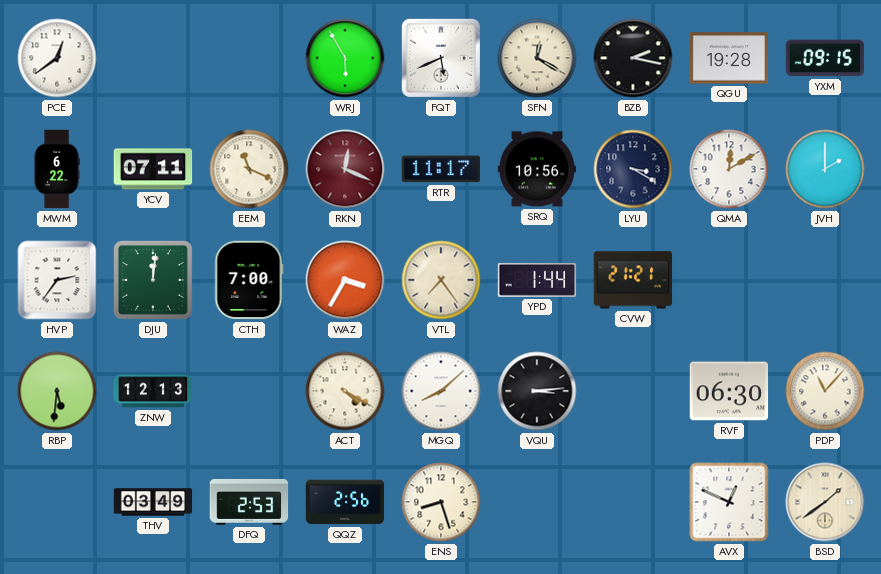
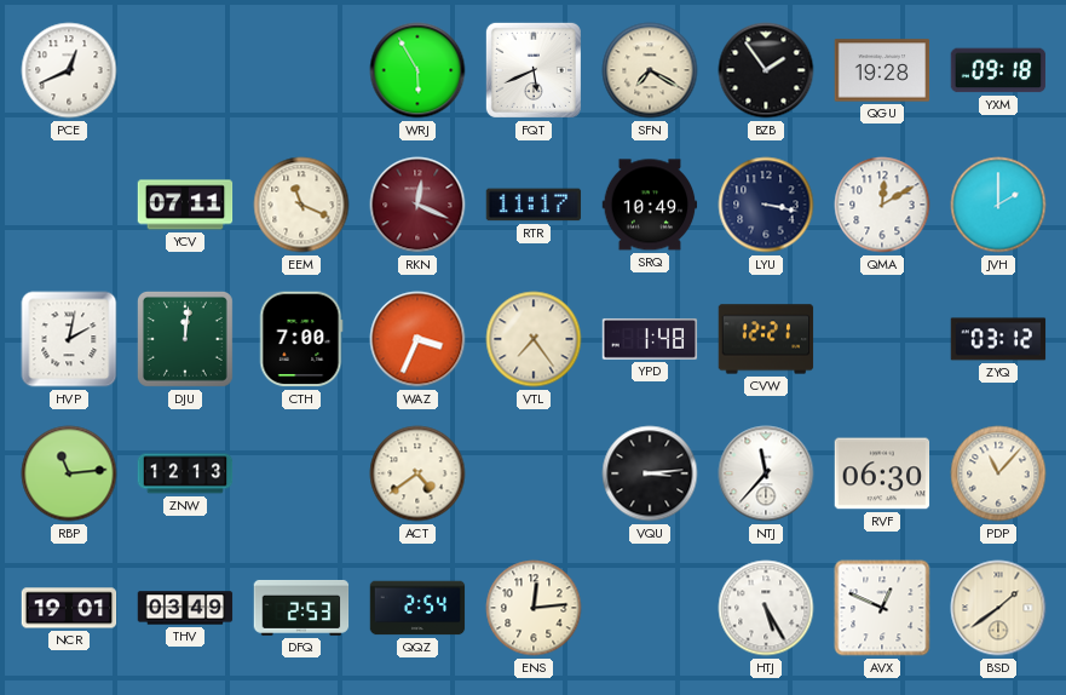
PCE: 12:39 -> 12:41 (69, 70)
SFN: 12:20 -> 7:20 (650, 70)
BZB: 2:17 -> 1:54 (766, 70)
YXM: 09:15 -> 09:18 (998, 70)
MWM: 6:22 -> none (57, 169)
SRQ: 10:56 -> 10:49 (650, 205)
LYU: 3:20 -> 3:17 (766, 205)
HVP: 2:36 -> 2:02 (69, 339)
WAZ: 3:35 -> 3:34 (417, 339)
YPD: 1:44 -> 1:48 (650, 339)
CVW: 21:21 -> 12:21 (766, 339)
ZYQ: none -> 03:12 (998, 339)
RBP: 5:31 -> 11:14 (69, 473)
ACT: 4:20 -> 4:39 (417, 473)
MGQ: 8:08 -> none (441, 391)
NTJ: none -> 11:37 (766, 473)
NCR: none -> 19:01 (69, 608)
QQZ: 2:56 -> 2:54 (417, 608)
ENS: 8:27 -> 12:14 (534, 608)
HTJ: none -> 5:25 (766, 608)
